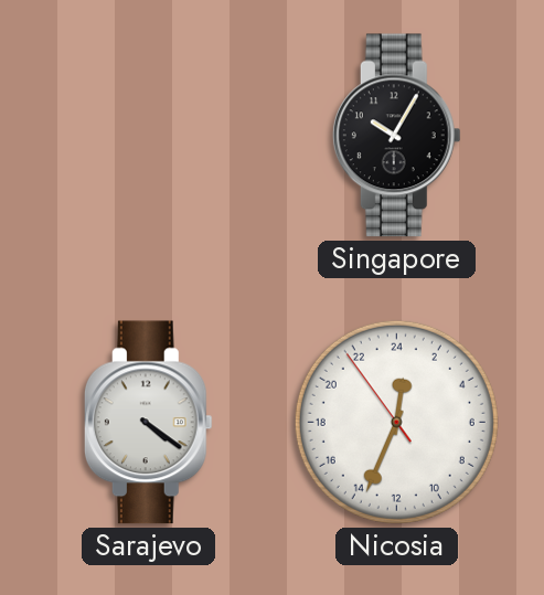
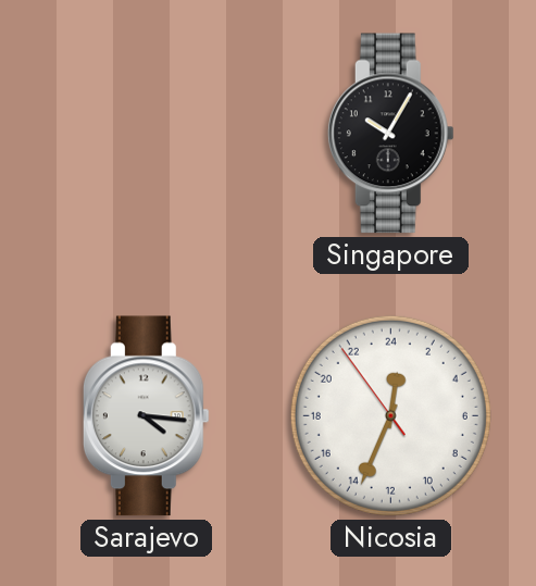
Sarajevo: 4:21 -> 4:16 (146, 416)
